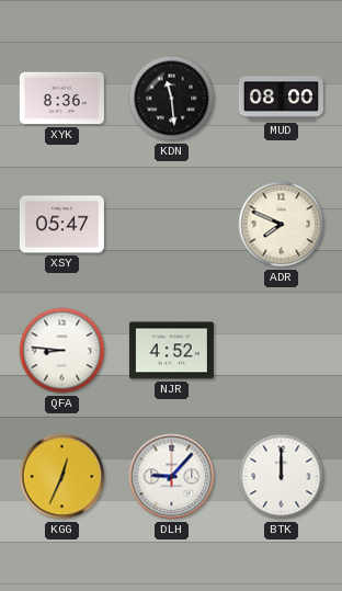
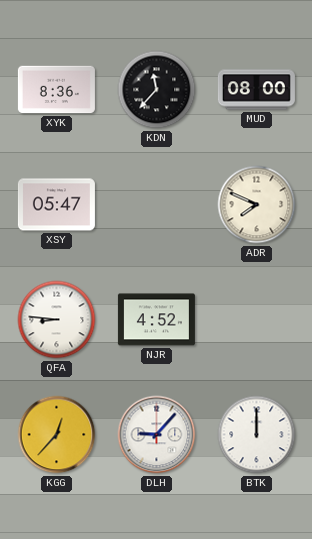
KDN: 11:29 -> 11:37 (157, 90)
KGG: 12:34 -> 12:37 (57, 435)
